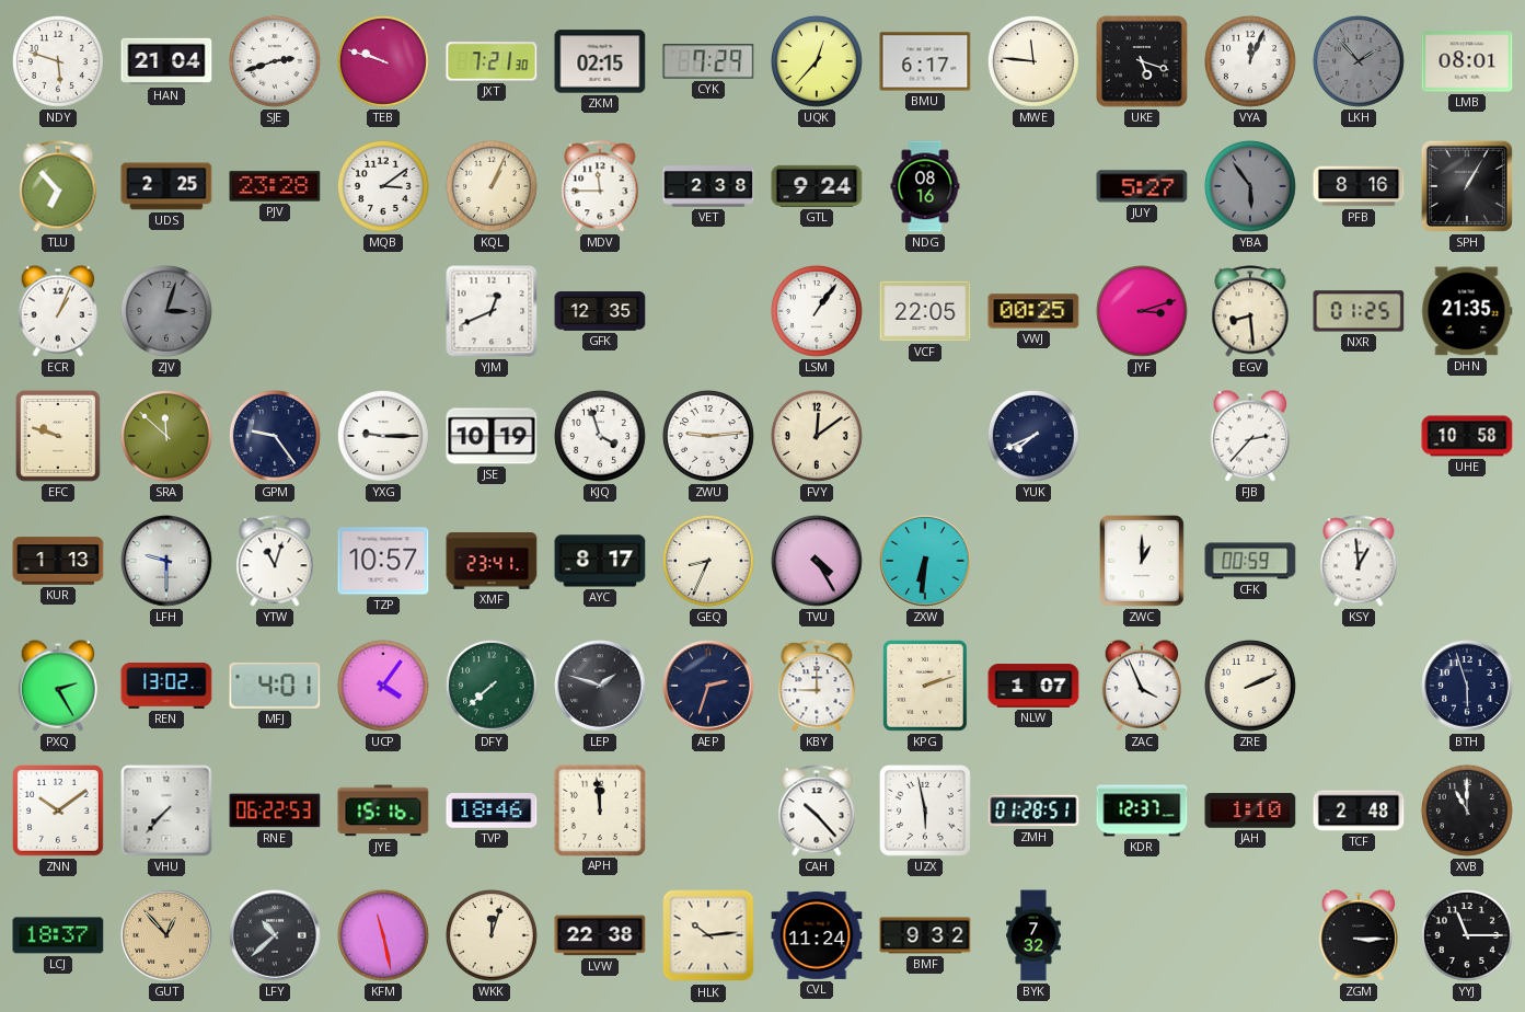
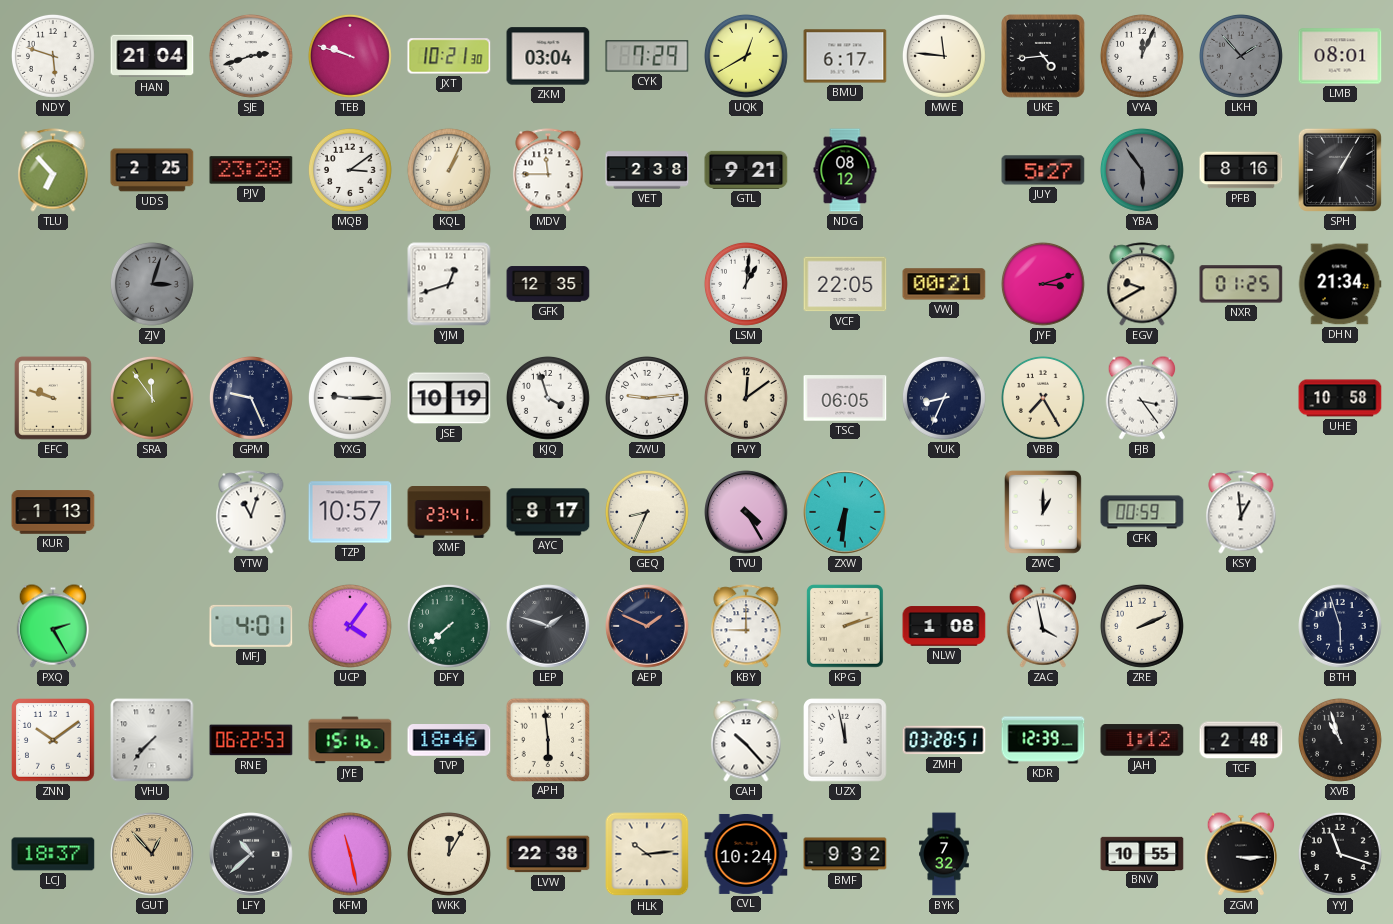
JXT: 7:21 -> 10:21 (449, 56)
ZKM: 02:15 -> 03:04 (548, 56)
UQK: 12:37 -> 12:40 (746, 56)
UKE: 5:18 -> 4:44 (1044, 57)
GTL: 9:24 -> 9:21 (746, 170)
NDG: 08:16 -> 08:12 (845, 170)
ECR: 1:04 -> none (57, 311)
YJM: 12:41 -> 12:42 (449, 284)
LSM: 1:06 -> 1:01 (746, 284)
VWJ: 00:25 -> 00:21 (944, 284)
EGV: 8:29 -> 9:40 (1142, 284)
DHN: 21:35 -> 21:34 (1340, 284)
SRA: 11:52 -> 11:54 (152, 398)
GPM: 9:24 -> 9:26 (251, 398)
TSC: none -> 06:05 (845, 398)
YUK: 7:41 -> 8:34 (944, 398)
VBB: none -> 7:25 (1043, 398)
FJB: 2:37 -> 3:24 (1141, 398)
LFH: 9:30 -> none (166, 561)
REN: 13:02 -> none (166, 687)
AEP: 2:33 -> 1:49 (647, 626)
NLW: 1:07 -> 1:08 (944, 626)
ZAC: 3:56 -> 3:58 (1042, 626)
APH: 11:59 -> 5:59 (547, 739)
UZX: 5:58 -> 11:58 (846, 741)
ZMH: 01:28 -> 03:28 (944, 740)
KDR: 12:37 -> 12:39 (1043, 740)
JAH: 1:10 -> 1:12 (1142, 740)
XVB: 11:00 -> 10:57 (1340, 740)
WKK: 12:03 -> 12:05 (449, 854)
CVL: 11:24 -> 10:24 (746, 854)
BNV: none -> 10:55 (1142, 853)
YYJ: 11:15 -> 11:18 (1340, 854)
